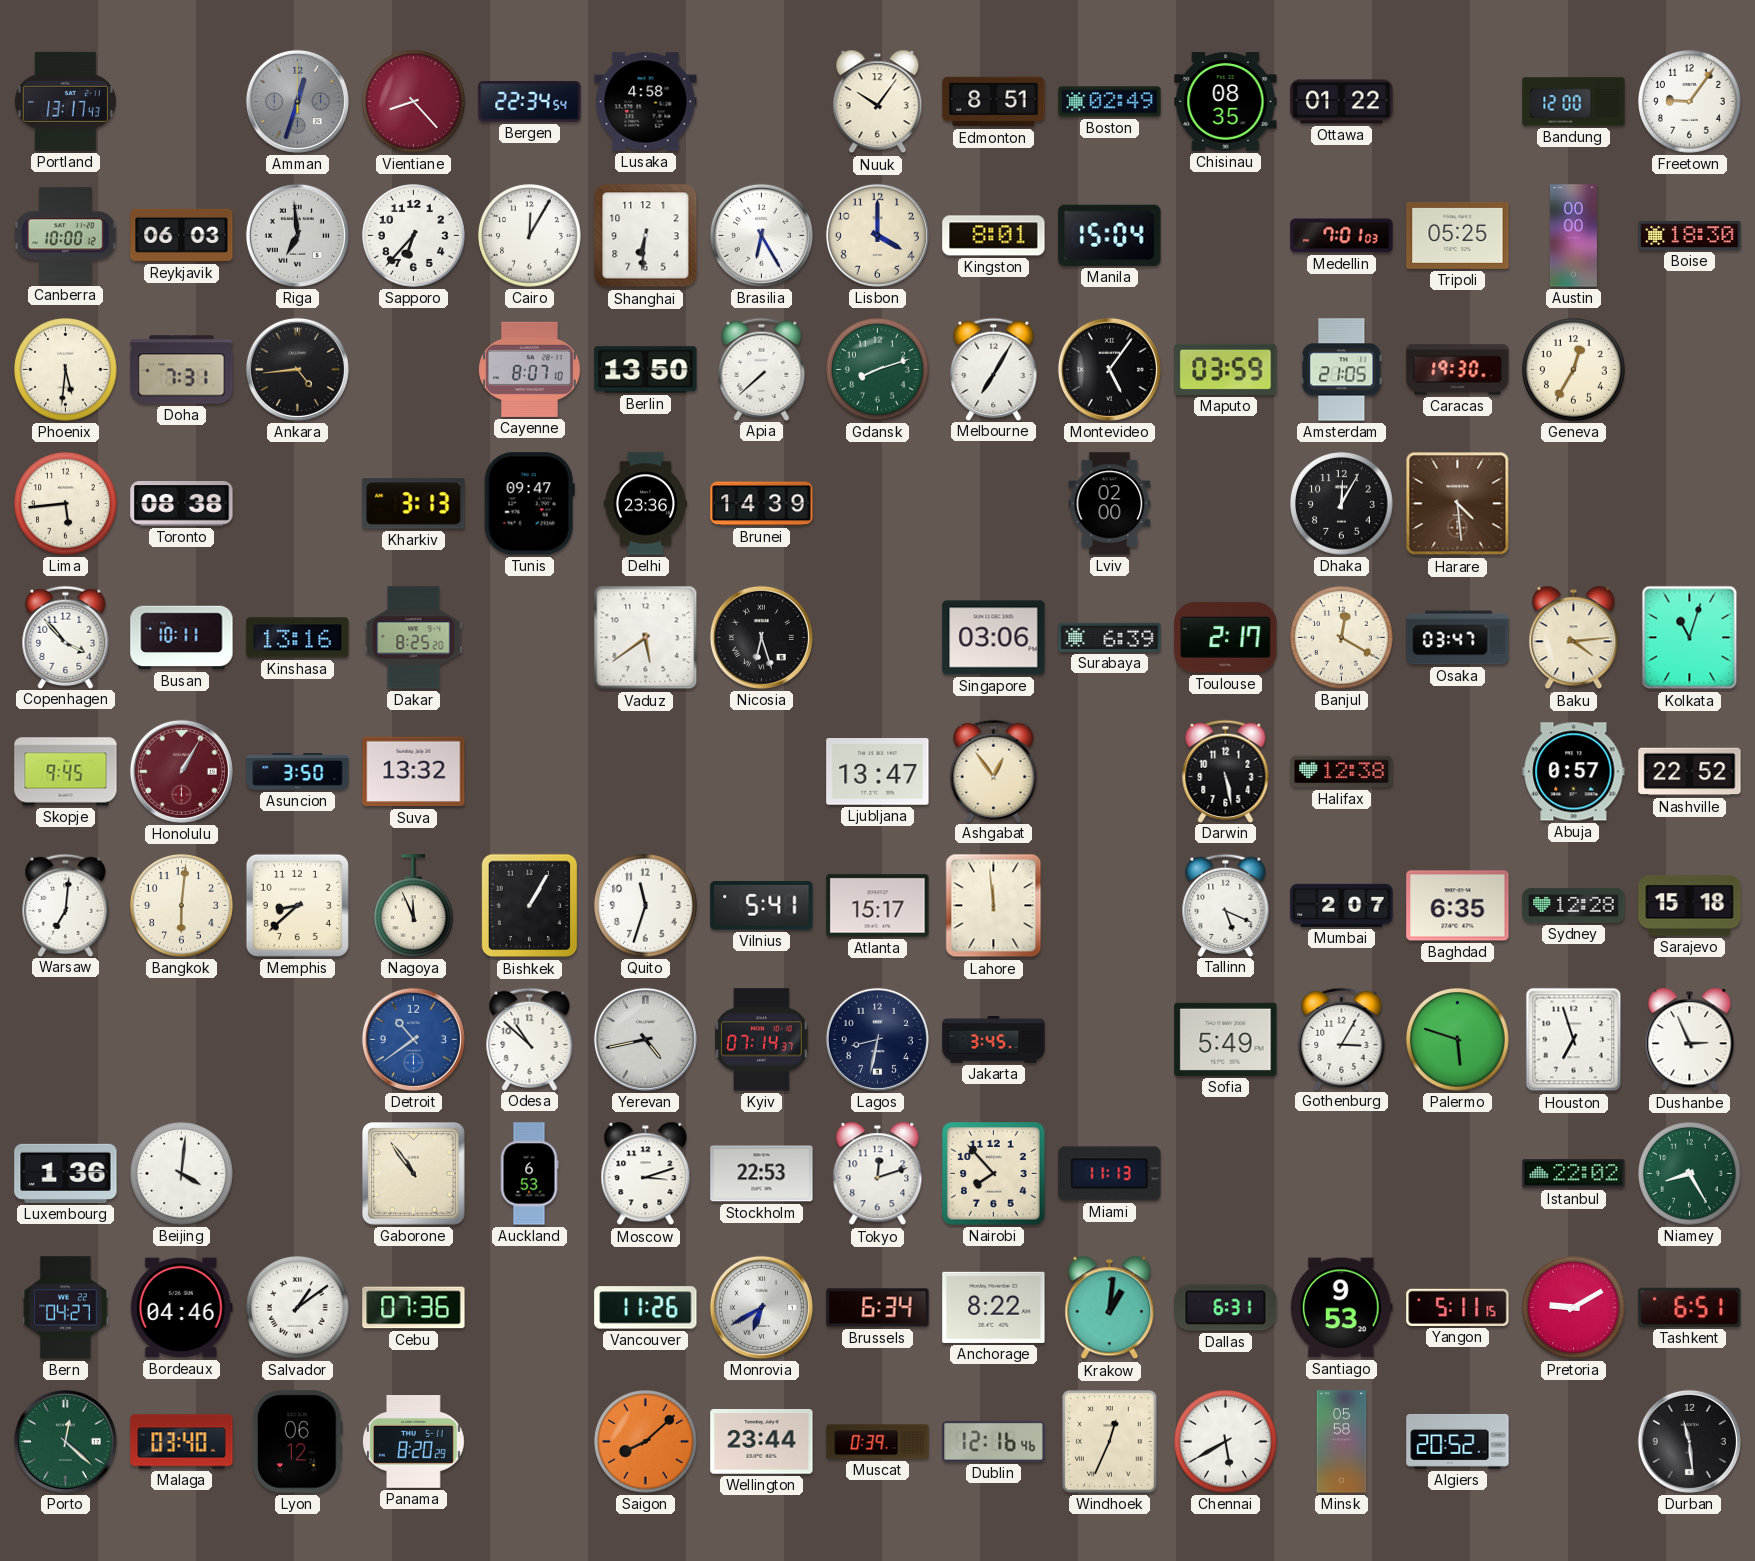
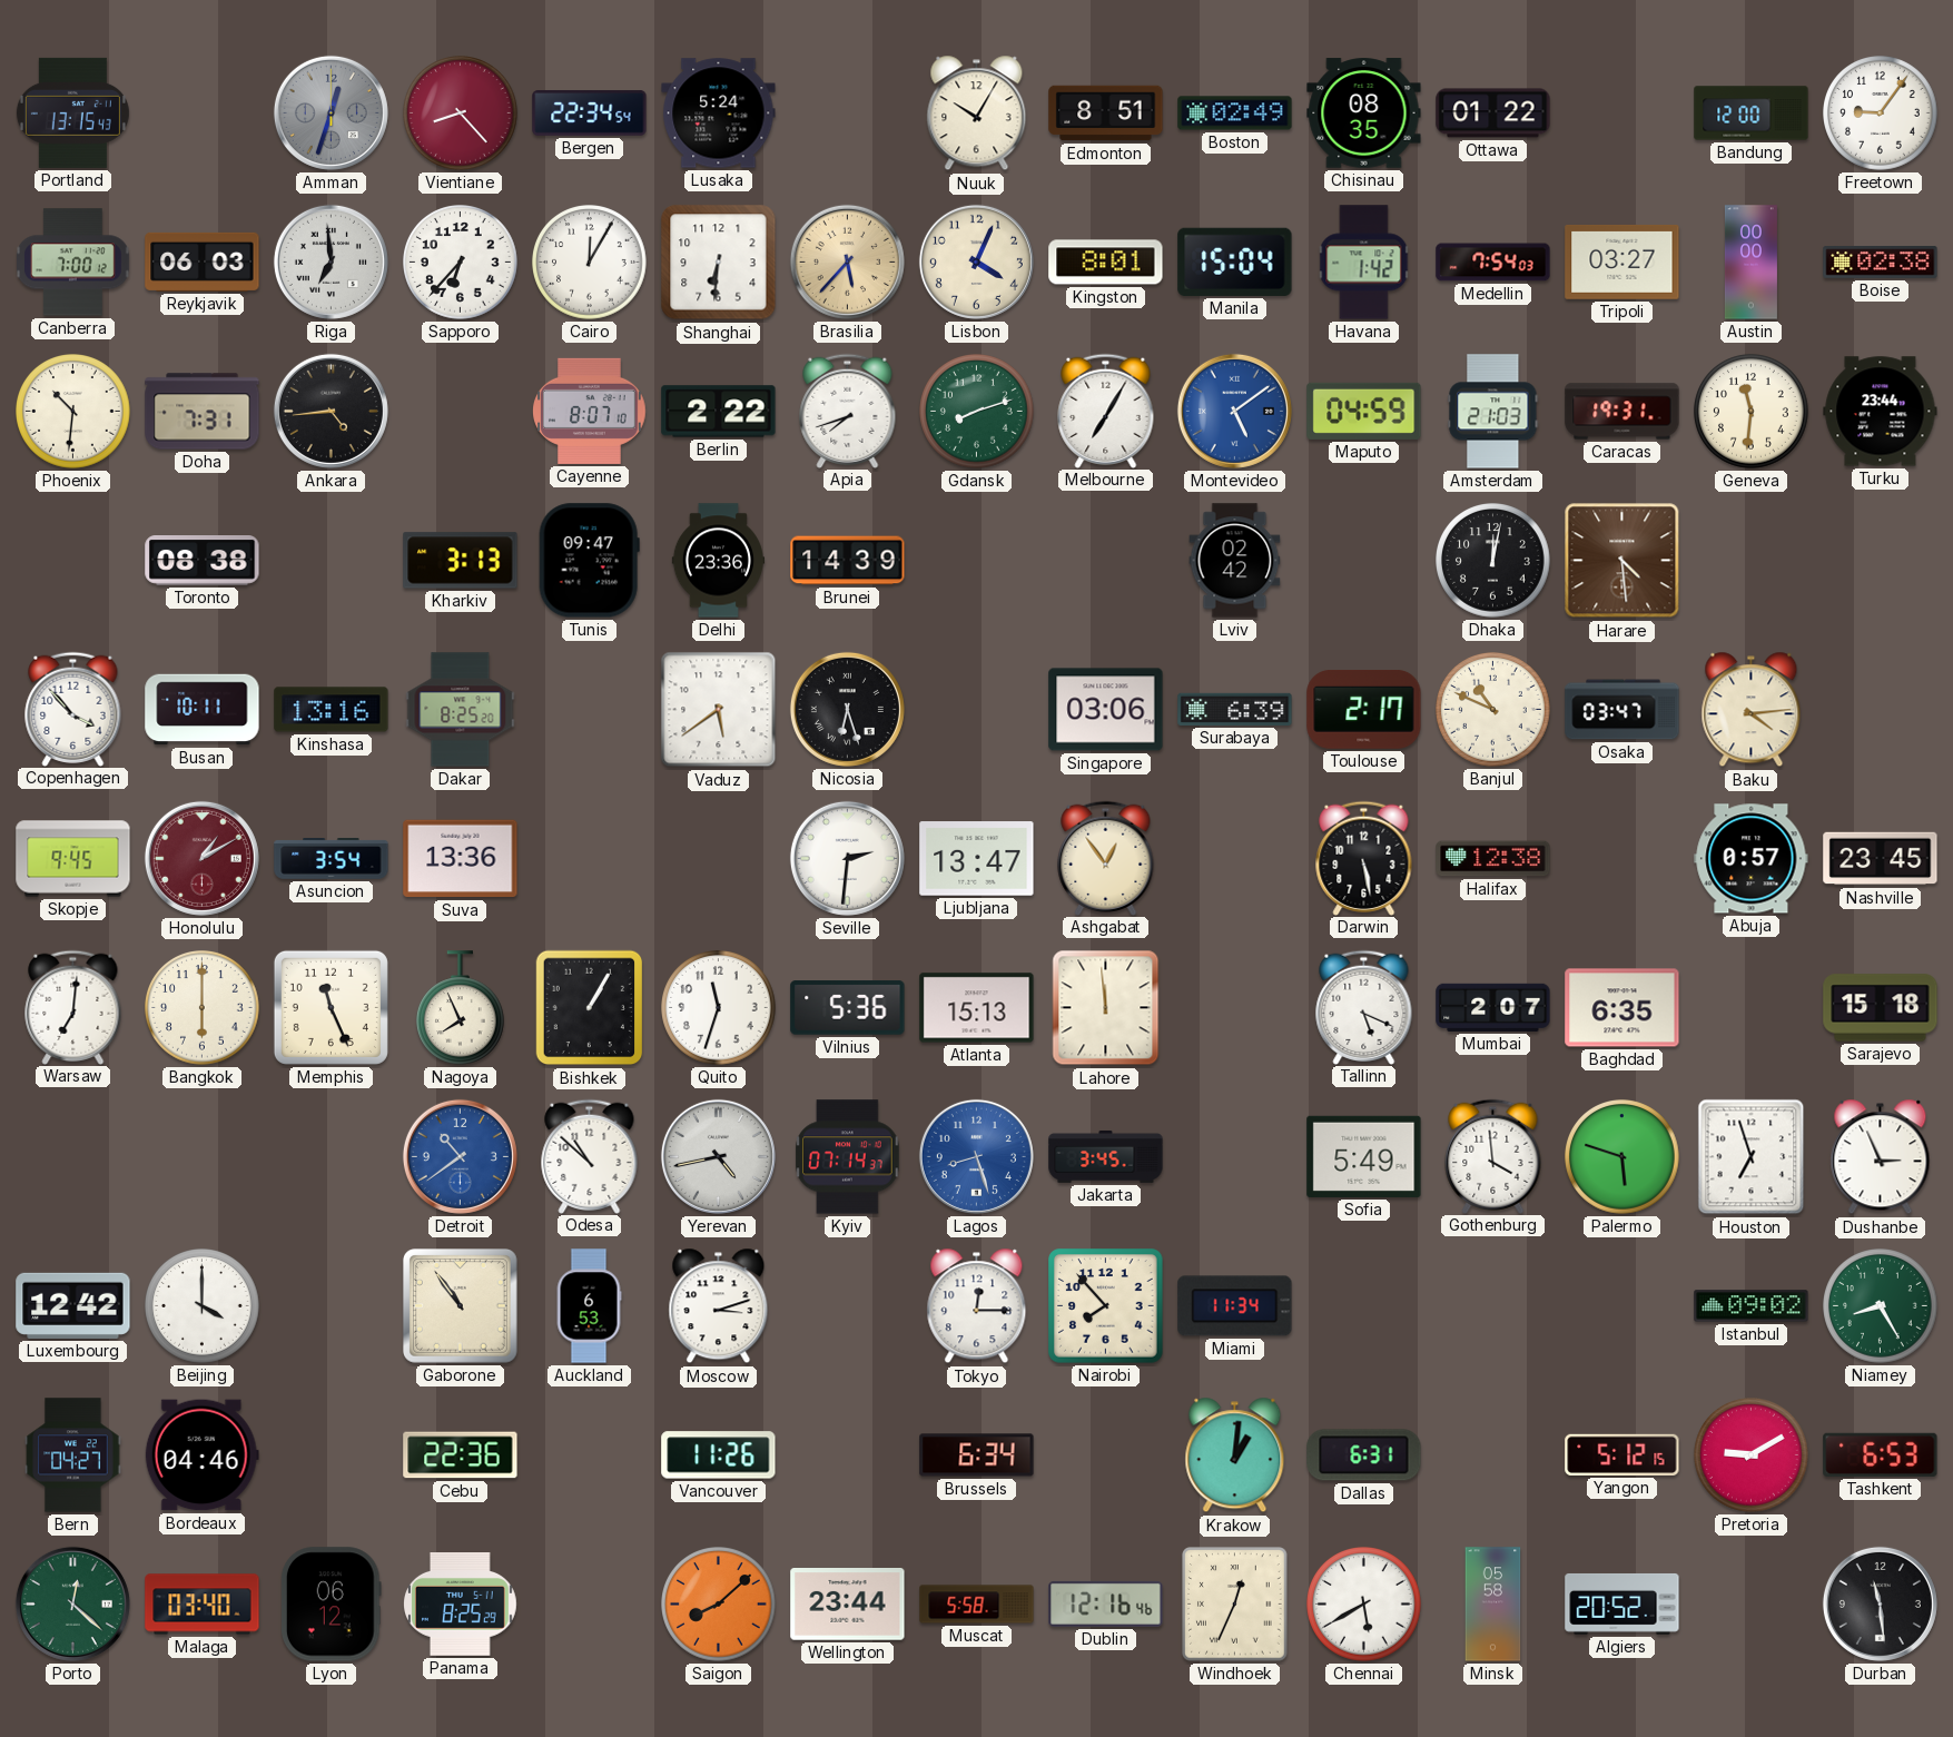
Portland: 13:17 -> 13:15 (72, 112)
Lusaka: 4:58 -> 5:24 (719, 114)
Nuuk: 10:06 -> 10:05 (977, 114)
Canberra: 10:00 -> 7:00 (73, 263)
Brasilia: 6:25 -> 5:37 (847, 261)
Brasilia dial: white -> champagne (847, 261)
Lisbon: 4:00 -> 4:04 (976, 261)
Havana: none -> 1:42 (1364, 263)
Medellin: 7:01 -> 7:54 (1493, 263)
Tripoli: 05:25 -> 03:27 (1622, 261)
Boise: 18:30 -> 02:38 (1881, 263)
Phoenix: 5:31 -> 10:31 (73, 412)
Berlin: 13:50 -> 2:22 (719, 412)
Apia: 7:38 -> 7:42 (848, 411)
Montevideo: 5:06 -> 5:09 (1234, 411)
Montevideo dial: black -> blue (1234, 411)
Maputo: 03:59 -> 04:59 (1364, 411)
Amsterdam: 21:05 -> 21:03 (1493, 412)
Caracas: 19:30 -> 19:31 (1622, 412)
Geneva: 12:35 -> 11:31 (1752, 412)
Turku: none -> 23:44 (1881, 412)
Lima: 5:44 -> none (66, 504)
Lviv: 02:00 -> 02:42 (1235, 561)
Dhaka: 12:05 -> 12:02 (1493, 561)
Banjul: 12:20 -> 10:49 (1493, 710)
Kolkata: 11:03 -> none (1690, 638)
Honolulu: 1:05 -> 1:10 (201, 858)
Asuncion: 3:50 -> 3:54 (332, 859)
Suva: 13:32 -> 13:36 (461, 859)
Seville: none -> 2:31 (847, 858)
Nashville: 22:52 -> 23:45 (1881, 859)
Bangkok: 6:01 -> 6:00 (203, 1008)
Memphis: 8:38 -> 11:26 (331, 1007)
Nagoya: 11:56 -> 7:56 (461, 1008)
Vilnius: 5:41 -> 5:36 (848, 1008)
Atlanta: 15:17 -> 15:13 (977, 1008)
Sydney: 12:28 -> none (1574, 906)
Lagos: 8:32 -> 8:27 (976, 1156)
Lagos dial: navy -> blue (976, 1156)
Gothenburg: 3:05 -> 3:59 (1493, 1156)
Luxembourg: 1:36 -> 12:42 (73, 1305)
Beijing: 4:01 -> 4:00 (203, 1306)
Stockholm: 22:53 -> none (762, 1174)
Tokyo: 12:12 -> 12:15 (977, 1306)
Miami: 11:13 -> 11:34 (1235, 1306)
Istanbul: 22:02 -> 09:02 (1752, 1306)
Salvador: 1:09 -> none (298, 1308)
Cebu: 07:36 -> 22:36 (461, 1455)
Monrovia: 6:40 -> none (761, 1307)
Anchorage: 8:22 -> none (994, 1307)
Santiago: 9:53 -> none (1341, 1308)
Yangon: 5:11 -> 5:12 (1622, 1454)
Tashkent: 6:51 -> 6:53 (1881, 1454)
Panama: 8:20 -> 8:25 (461, 1605)
Muscat: 0:39 -> 5:58 (977, 1605)
